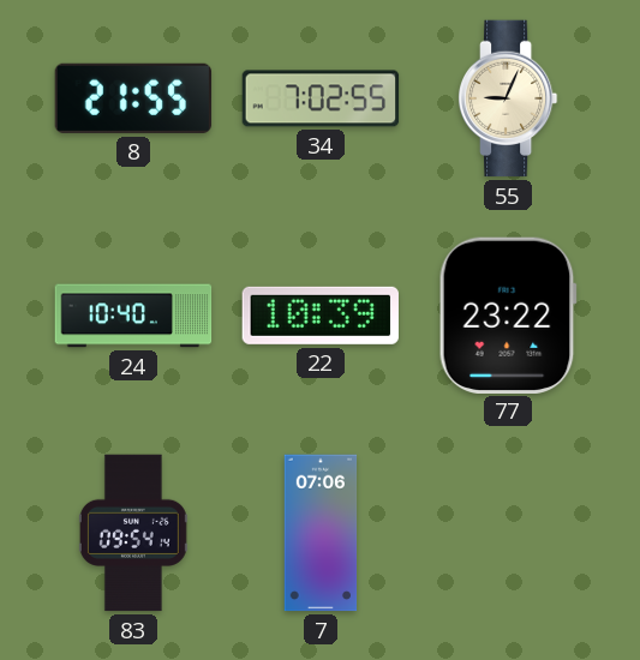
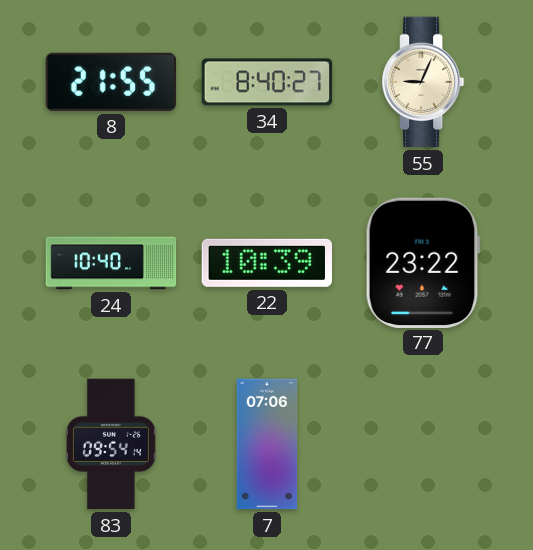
34: 7:02 -> 8:40 (267, 82)
